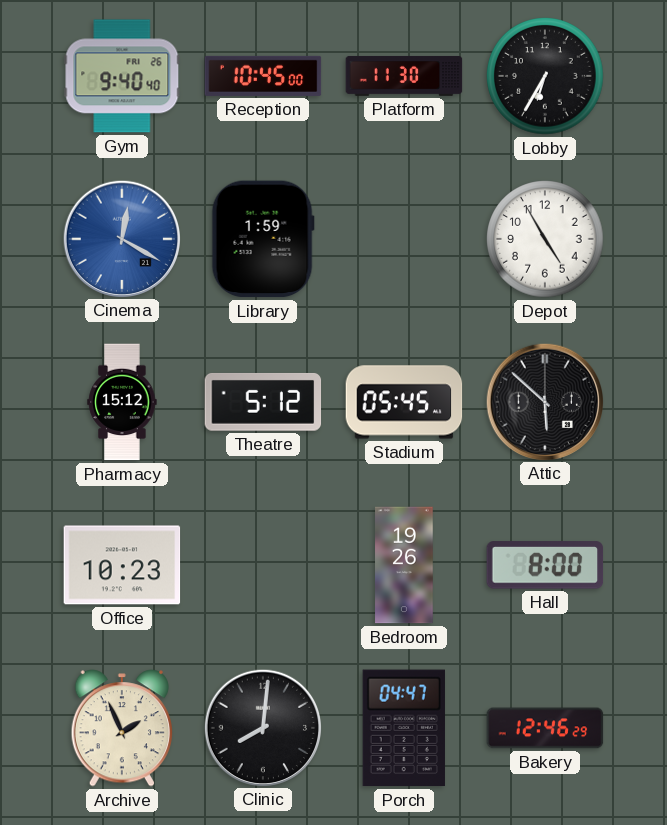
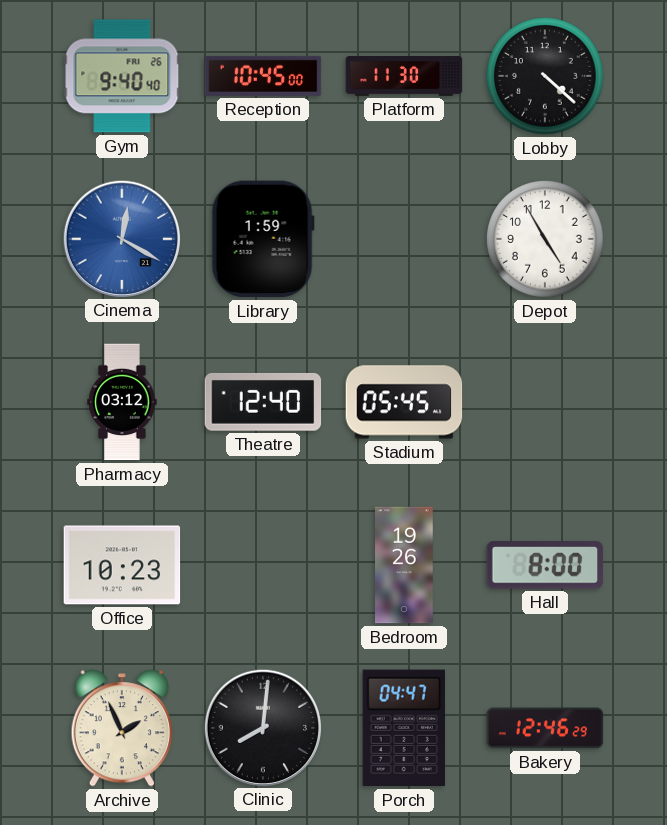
Lobby: 6:35 -> 4:22 (545, 76)
Pharmacy: 15:12 -> 03:12 (122, 402)
Theatre: 5:12 -> 12:40 (263, 402)
Attic: 5:52 -> none (544, 401)
